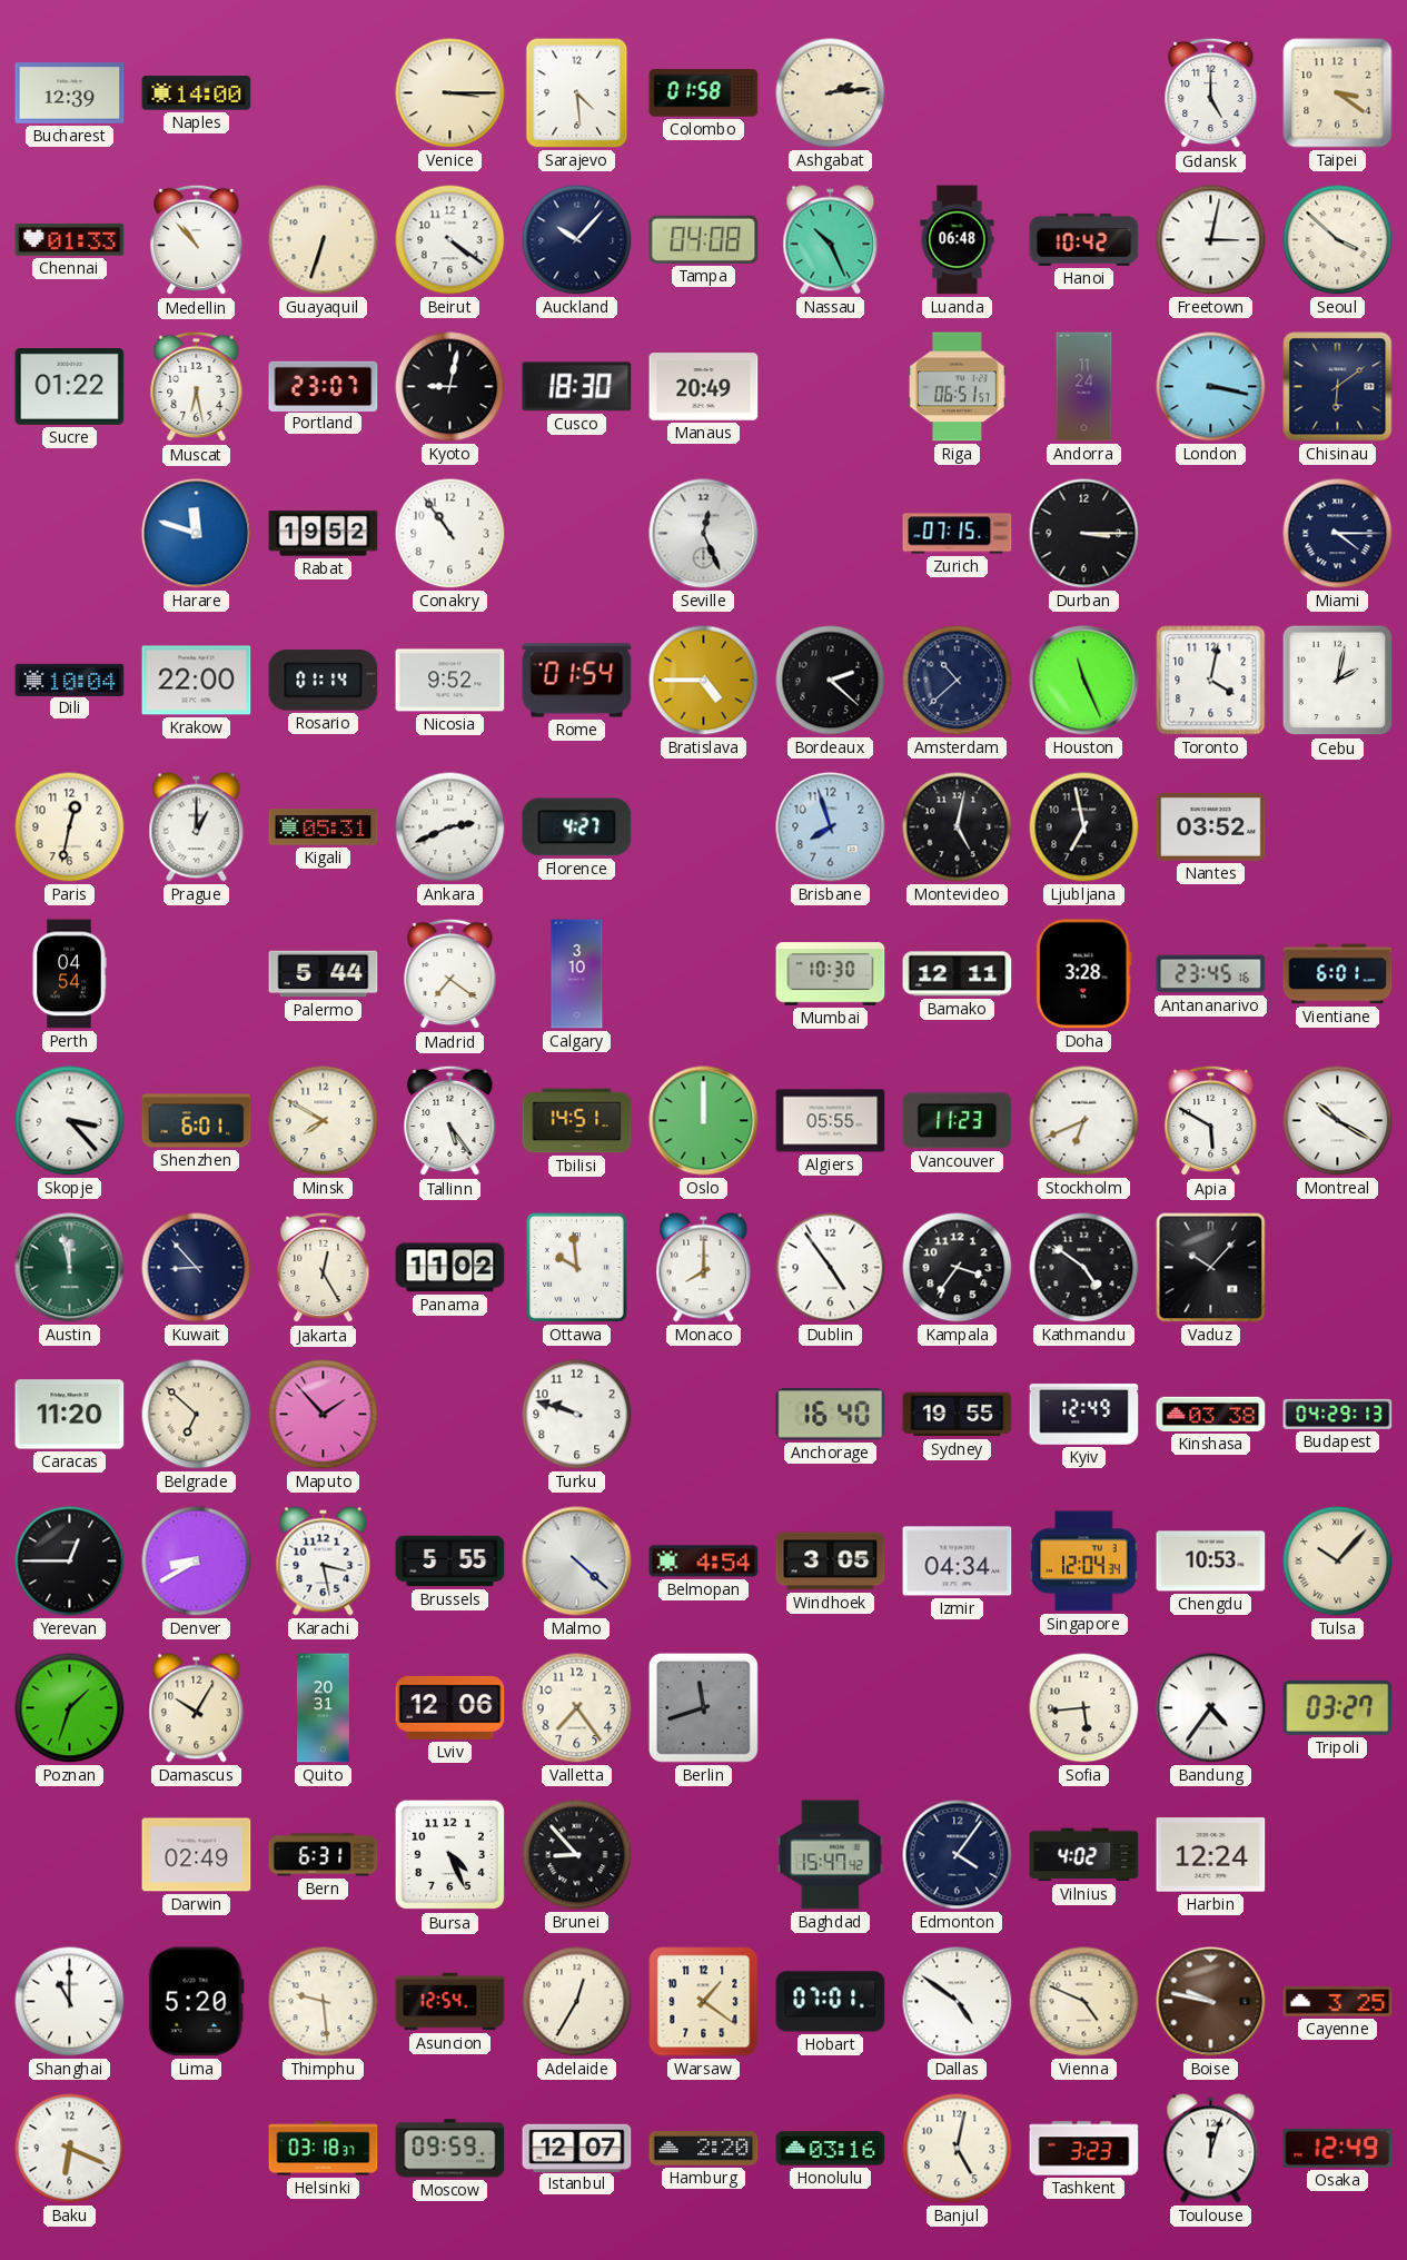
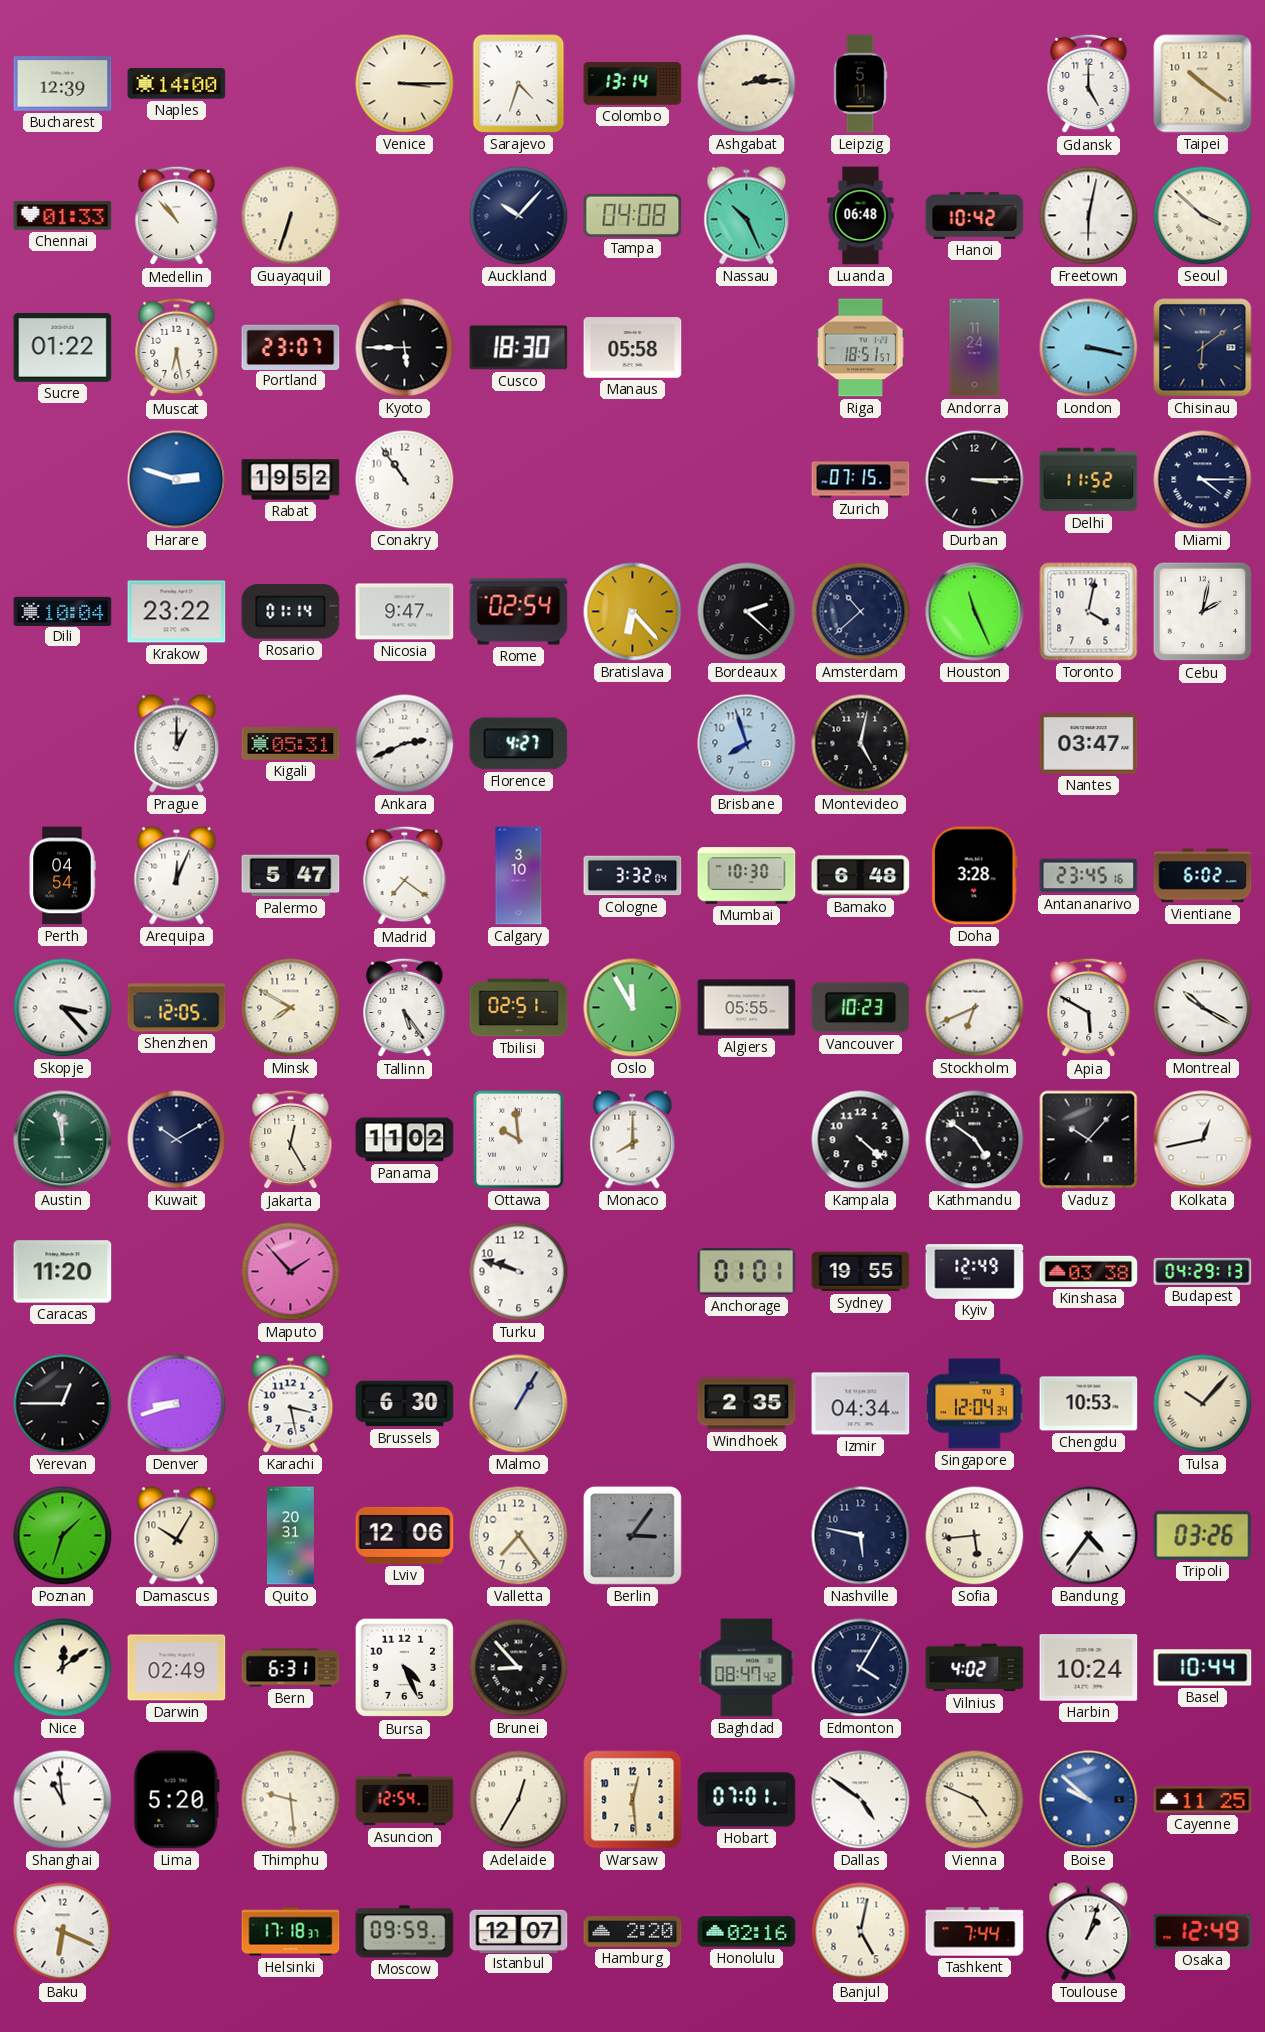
Sarajevo: 4:29 -> 4:33 (519, 84)
Colombo: 01:58 -> 13:14 (633, 84)
Leipzig: none -> 5:11 (860, 84)
Taipei: 3:21 -> 10:21 (1203, 84)
Beirut: 4:21 -> none (450, 240)
Freetown: 3:02 -> 6:02 (1089, 216)
Kyoto: 9:02 -> 5:45 (405, 348)
Manaus: 20:49 -> 05:58 (633, 348)
Riga: 06:51 -> 18:51 (860, 348)
Harare: 11:48 -> 2:48 (177, 480)
Seville: 12:26 -> none (704, 534)
Delhi: none -> 11:52 (1089, 480)
Krakow: 22:00 -> 23:22 (177, 612)
Nicosia: 9:52 -> 9:47 (405, 612)
Rome: 01:54 -> 02:54 (519, 612)
Bratislava: 4:45 -> 6:23 (633, 612)
Paris: 12:32 -> none (70, 827)
Ljubljana: 6:58 -> none (1084, 827)
Nantes: 03:52 -> 03:47 (1089, 743)
Arequipa: none -> 12:04 (177, 876)
Palermo: 5:44 -> 5:47 (291, 876)
Cologne: none -> 3:32 (633, 876)
Bamako: 12:11 -> 6:48 (861, 876)
Vientiane: 6:01 -> 6:02 (1203, 876)
Shenzhen: 6:01 -> 12:05 (177, 1008)
Tbilisi: 14:51 -> 02:51 (519, 1008)
Oslo: 12:00 -> 11:55 (633, 1008)
Vancouver: 11:23 -> 10:23 (861, 1008)
Kuwait: 8:53 -> 10:10 (177, 1140)
Dublin: 4:54 -> none (831, 1268)
Kampala: 3:36 -> 4:22 (861, 1140)
Kolkata: none -> 12:43 (1203, 1140)
Belgrade: 6:52 -> none (197, 1415)
Anchorage: 16:40 -> 01:01 (747, 1272)
Denver: 8:40 -> 8:42 (177, 1404)
Brussels: 5:55 -> 6:30 (405, 1404)
Malmo: 4:22 -> 1:05 (519, 1404)
Belmopan: 4:54 -> none (704, 1562)
Windhoek: 3:05 -> 2:35 (747, 1404)
Berlin: 11:42 -> 3:06 (632, 1535)
Nashville: none -> 5:47 (861, 1536)
Tripoli: 03:27 -> 03:26 (1203, 1535)
Nice: none -> 12:09 (63, 1668)
Baghdad: 15:47 -> 08:47 (747, 1668)
Edmonton: 4:06 -> 4:05 (861, 1668)
Harbin: 12:24 -> 10:24 (1089, 1668)
Basel: none -> 10:44 (1203, 1668)
Shanghai: 11:00 -> 10:59 (63, 1800)
Warsaw: 1:21 -> 12:29 (633, 1800)
Boise: 9:47 -> 9:52 (1089, 1800)
Boise dial: brown -> blue (1089, 1800)
Cayenne: 3:25 -> 11:25 (1203, 1800)
Helsinki: 03:18 -> 17:18 (291, 1932)
Honolulu: 03:16 -> 02:16 (747, 1932)
Tashkent: 3:23 -> 7:44 (975, 1932)
Toulouse: 12:03 -> 1:03 (1089, 1932)
